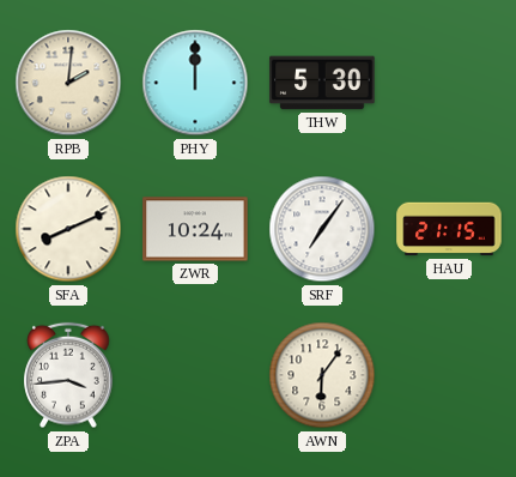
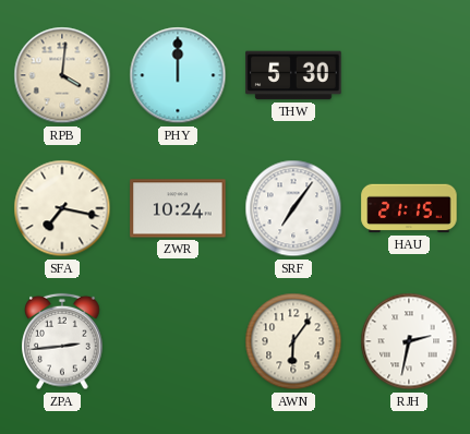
RPB: 2:01 -> 4:01 (62, 75)
SFA: 8:11 -> 7:17 (62, 208)
ZPA: 3:44 -> 2:44 (62, 341)
RJH: none -> 2:32 (409, 341)
